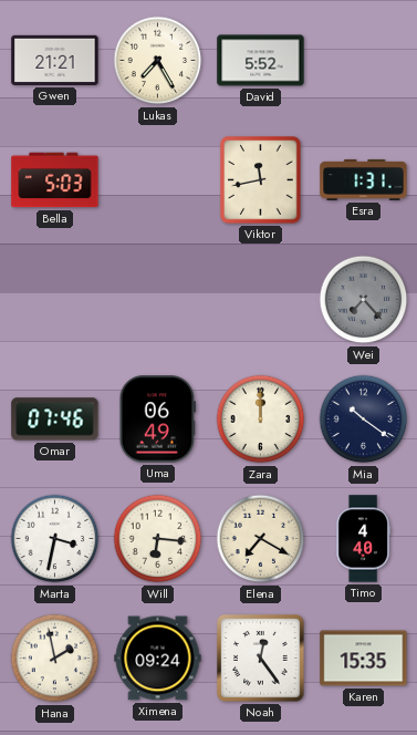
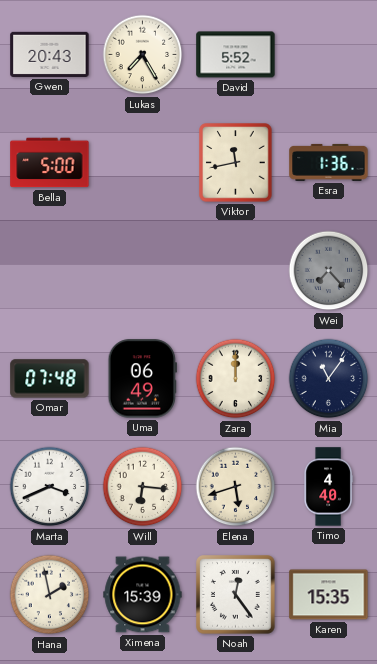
Gwen: 21:21 -> 20:43 (50, 54)
Bella: 5:03 -> 5:00 (50, 163)
Esra: 1:31 -> 1:36 (329, 162)
Omar: 07:46 -> 07:48 (50, 379)
Mia: 10:21 -> 11:06 (329, 379)
Marta: 3:32 -> 3:41 (50, 487)
Elena: 7:20 -> 5:42 (236, 487)
Ximena: 09:24 -> 15:39 (143, 595)
